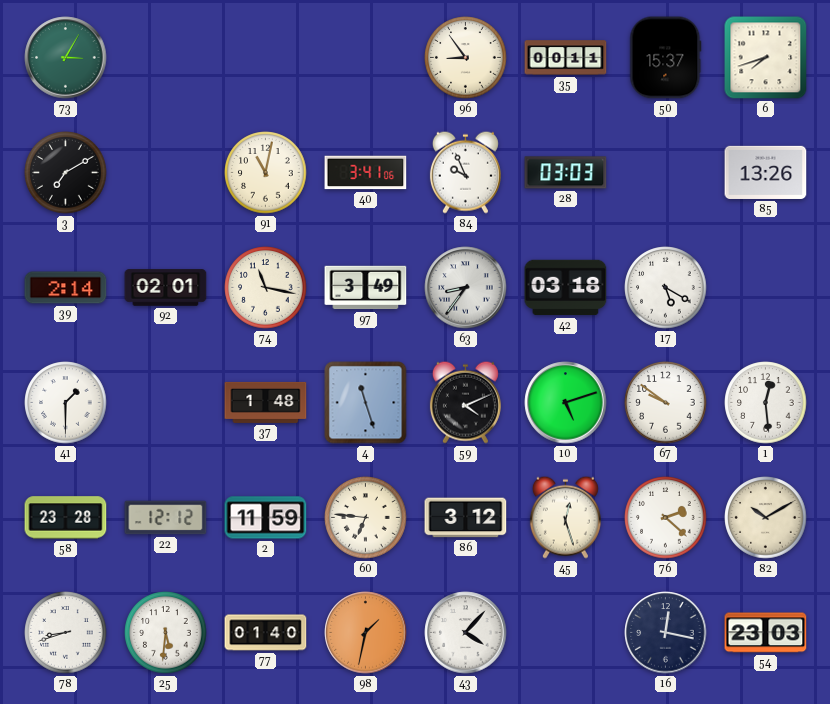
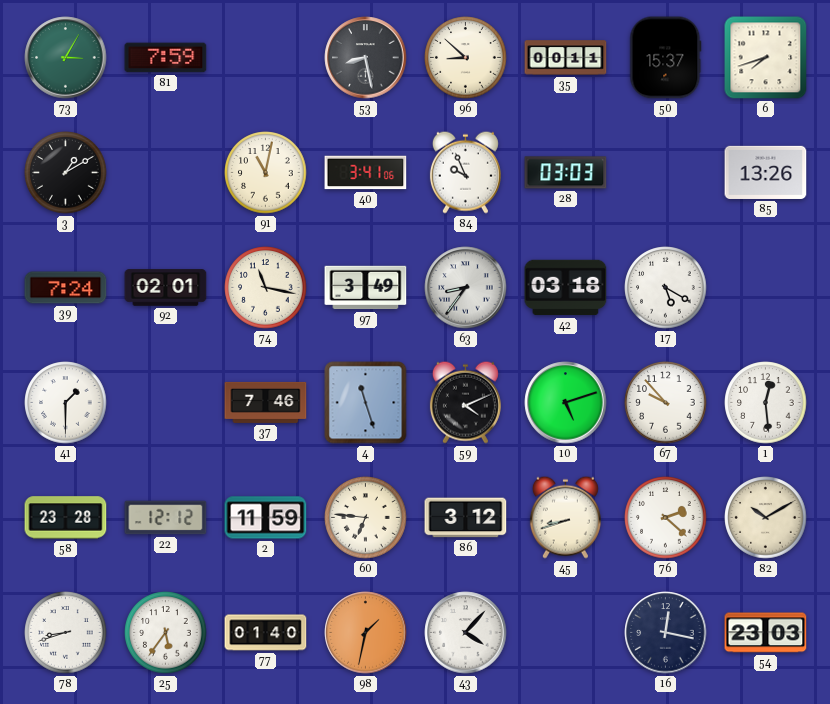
81: none -> 7:59 (166, 58)
53: none -> 8:28 (366, 58)
96: 8:54 -> 8:52 (466, 58)
3: 7:10 -> 1:10 (66, 173)
39: 2:14 -> 7:24 (66, 288)
37: 1:48 -> 7:46 (266, 402)
67: 9:51 -> 9:53 (666, 403)
45: 12:27 -> 8:42 (565, 517)
25: 5:31 -> 5:36 (166, 633)
